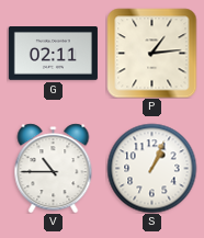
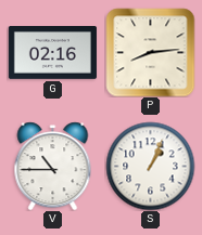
G: 02:11 -> 02:16 (52, 53)
P: 1:14 -> 8:14 (150, 52)
